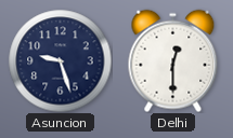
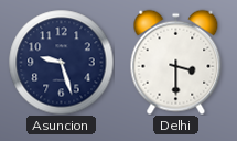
Delhi: 12:30 -> 3:30 (176, 62)
